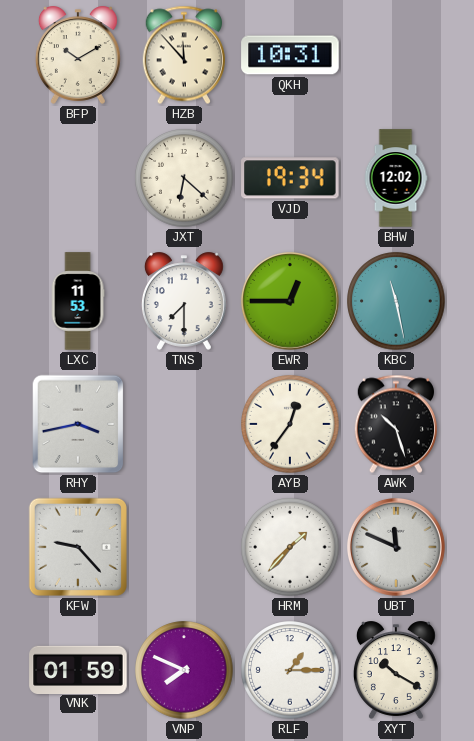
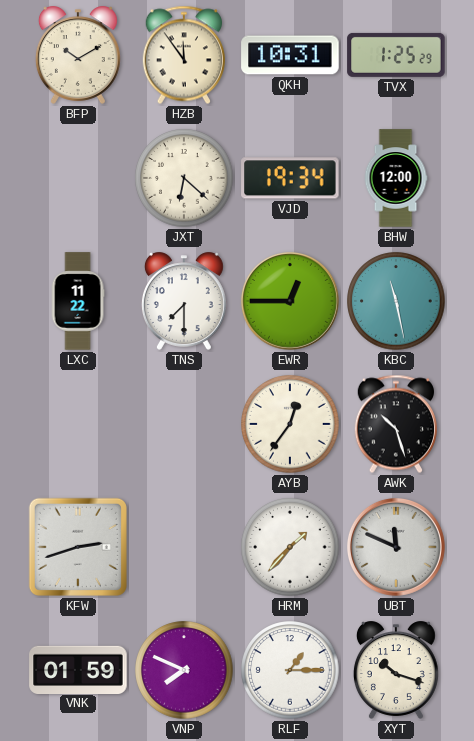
HZB: 11:53 -> 11:54 (184, 55)
TVX: none -> 1:25 (396, 55)
BHW: 12:02 -> 12:00 (396, 178)
LXC: 11:53 -> 11:22 (78, 301)
RHY: 3:43 -> none (78, 424)
KFW: 9:23 -> 2:42 (78, 547)
XYT: 10:20 -> 10:18 (396, 670)
